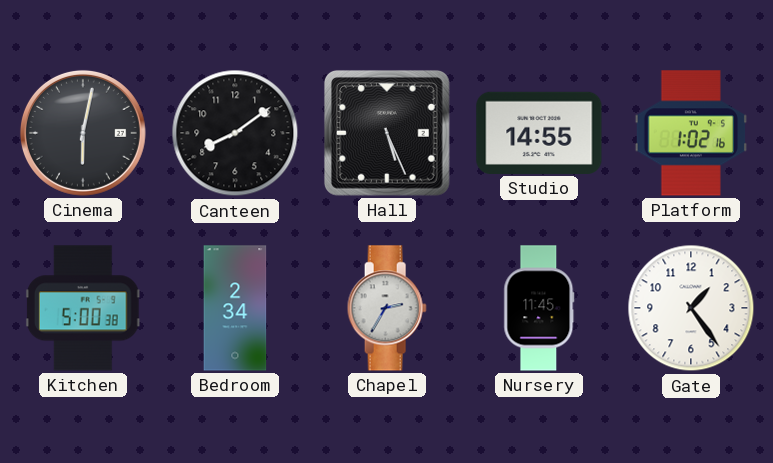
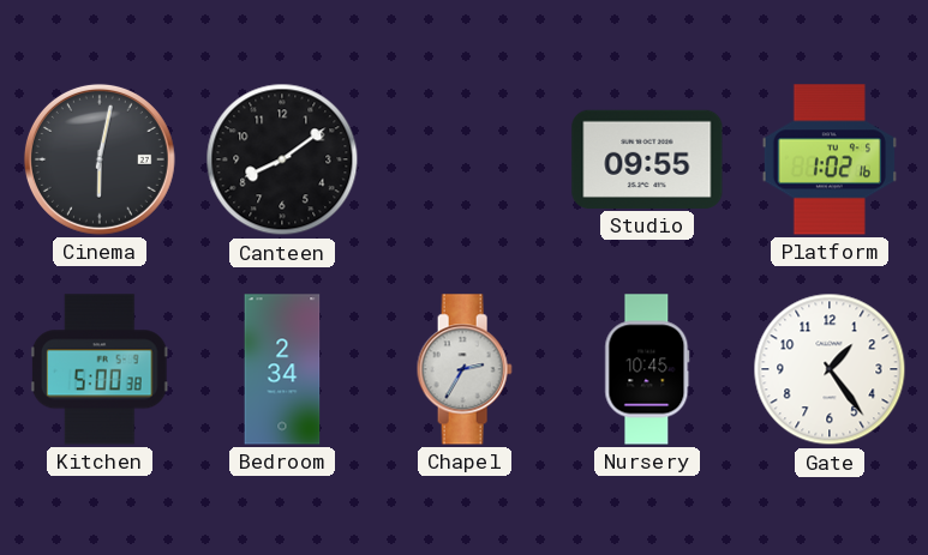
Hall: 5:26 -> none (387, 133)
Studio: 14:55 -> 09:55 (647, 159)
Nursery: 11:45 -> 10:45 (647, 369)
